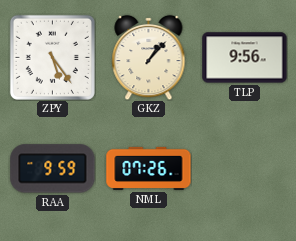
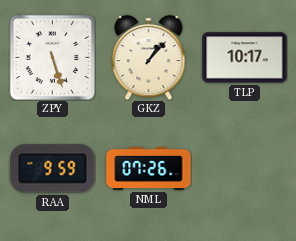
ZPY: 5:24 -> 5:27 (52, 57)
TLP: 9:56 -> 10:17 (245, 58)
